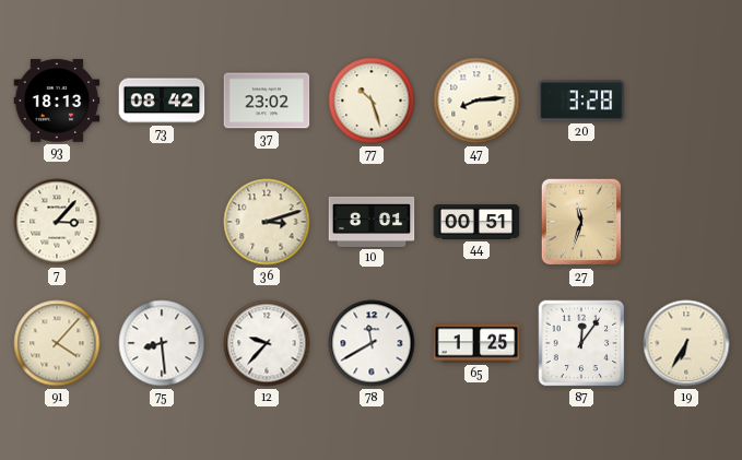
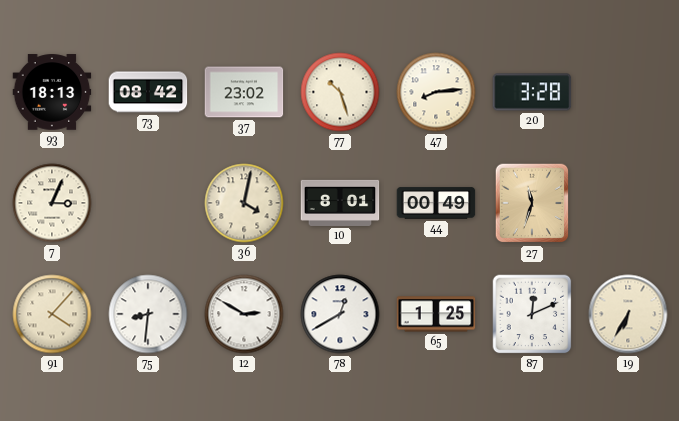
7: 3:07 -> 3:04 (52, 203)
36: 3:12 -> 4:02 (244, 203)
44: 00:51 -> 00:49 (436, 203)
75: 8:29 -> 8:31 (148, 314)
12: 9:37 -> 2:50 (244, 314)
78: 11:40 -> 12:40 (340, 314)
87: 12:06 -> 12:11 (532, 314)
